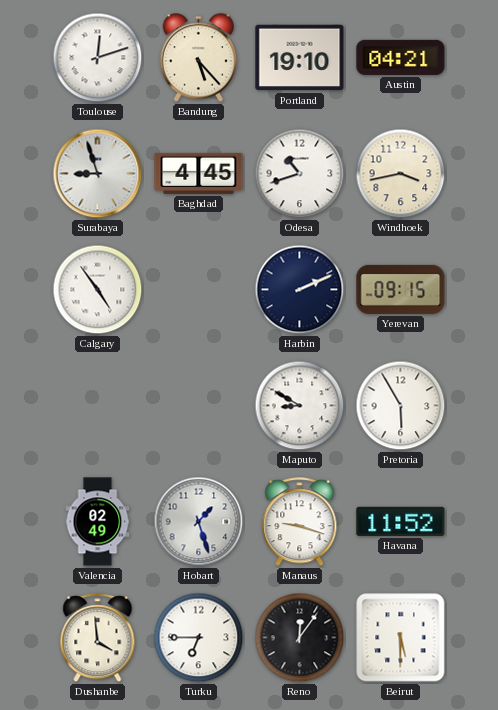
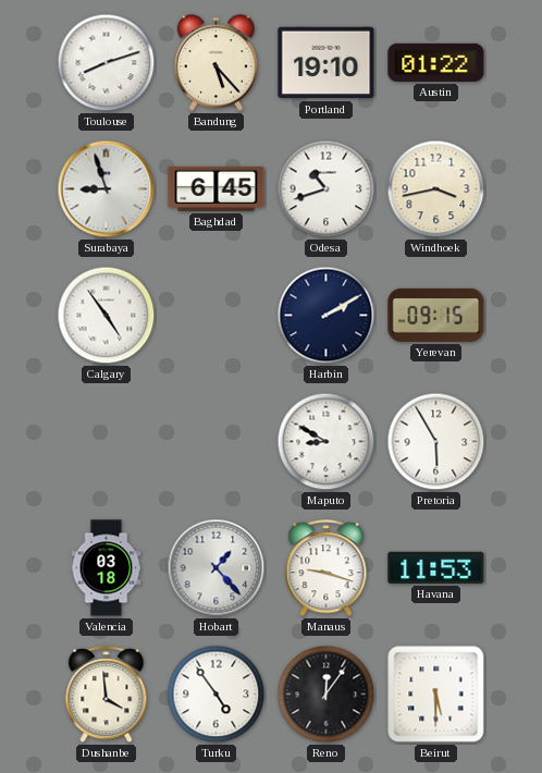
Toulouse: 12:12 -> 8:12 (107, 63)
Austin: 04:21 -> 01:22 (436, 62)
Baghdad: 4:45 -> 6:45 (217, 188)
Harbin: 2:11 -> 2:10 (327, 316)
Valencia: 02:49 -> 03:18 (107, 568)
Hobart: 1:27 -> 1:23 (217, 568)
Havana: 11:52 -> 11:53 (436, 567)
Turku: 6:45 -> 4:54 (217, 695)
